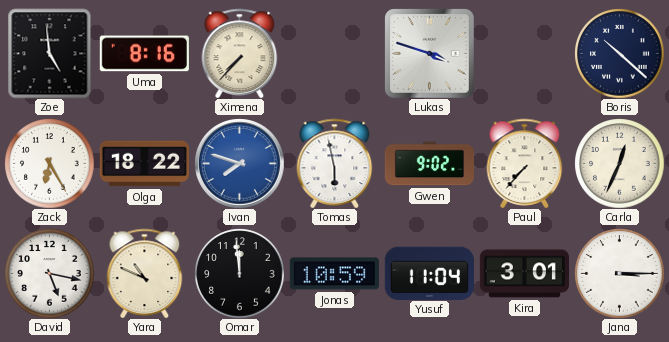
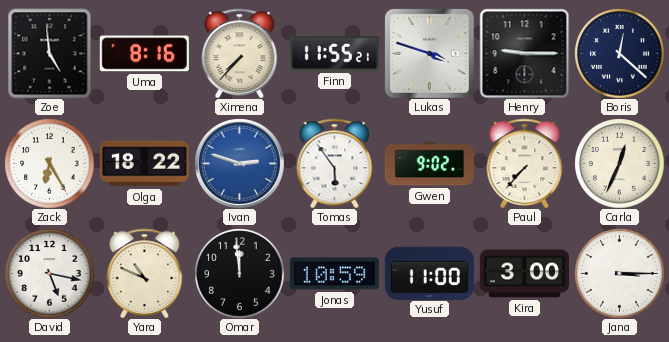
Finn: none -> 11:55 (334, 53)
Henry: none -> 9:15 (524, 53)
Boris: 10:22 -> 12:22 (619, 53)
Ivan: 7:48 -> 2:48 (239, 163)
Tomas: 5:58 -> 5:54 (335, 163)
Yusuf: 11:04 -> 11:00 (429, 273)
Kira: 3:01 -> 3:00 (524, 274)
